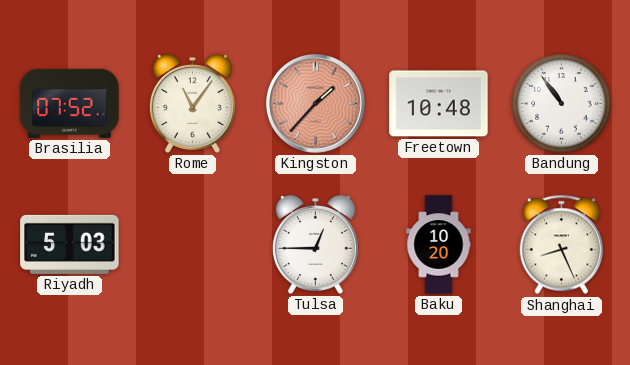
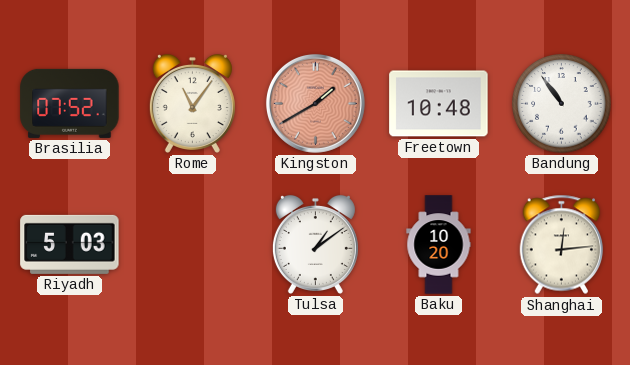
Kingston: 1:37 -> 1:40 (315, 103)
Tulsa: 12:45 -> 1:09 (315, 244)
Shanghai: 8:26 -> 12:14 (562, 245)
